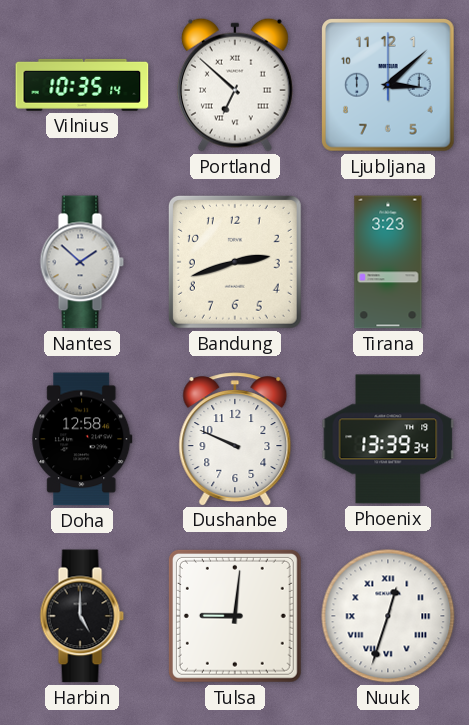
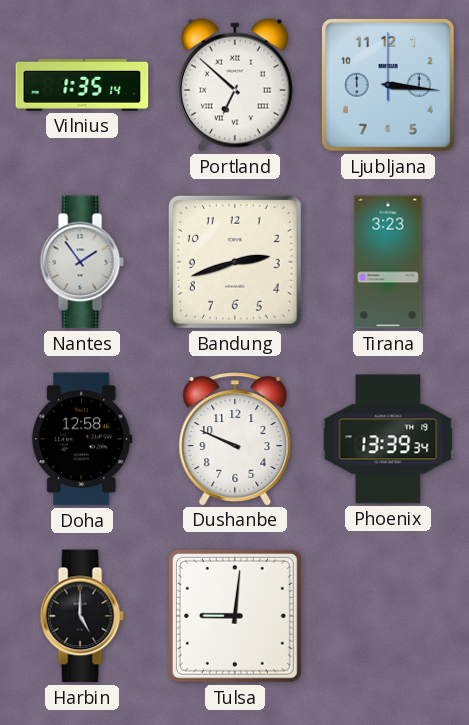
Vilnius: 10:35 -> 1:35 (82, 85)
Ljubljana: 3:08 -> 3:16 (389, 86)
Nantes: 1:52 -> 1:54 (82, 262)
Nuuk: 12:33 -> none (388, 616)
